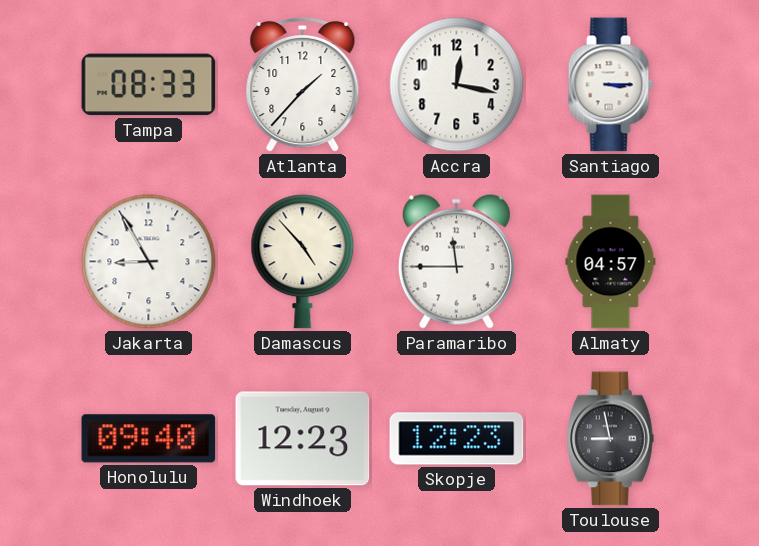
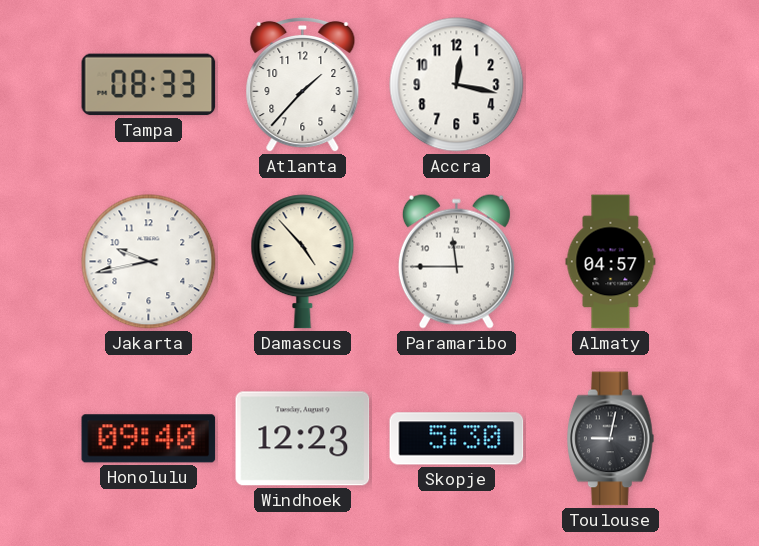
Santiago: 3:15 -> none (610, 85)
Jakarta: 8:55 -> 9:43 (149, 262)
Skopje: 12:23 -> 5:30 (457, 439)
Toulouse: 8:58 -> 9:02 (611, 439)
